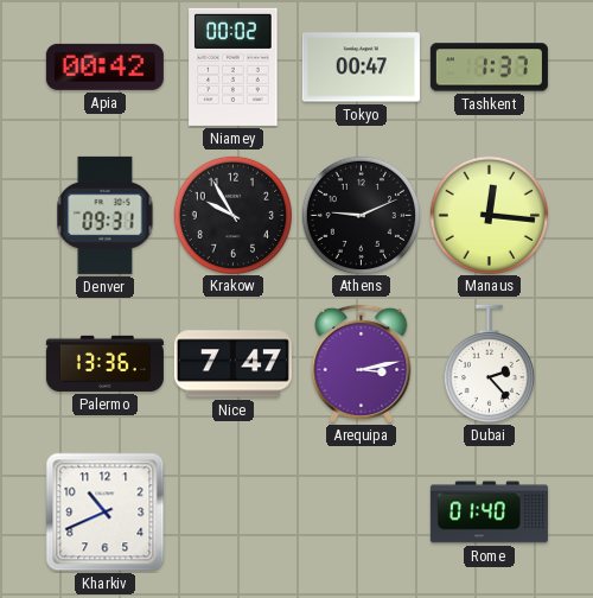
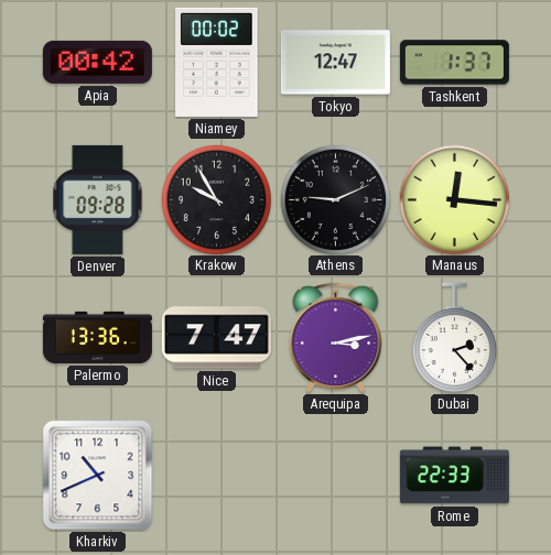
Tokyo: 00:47 -> 12:47 (335, 63)
Denver: 09:31 -> 09:28 (98, 199)
Rome: 01:40 -> 22:33 (454, 476)
